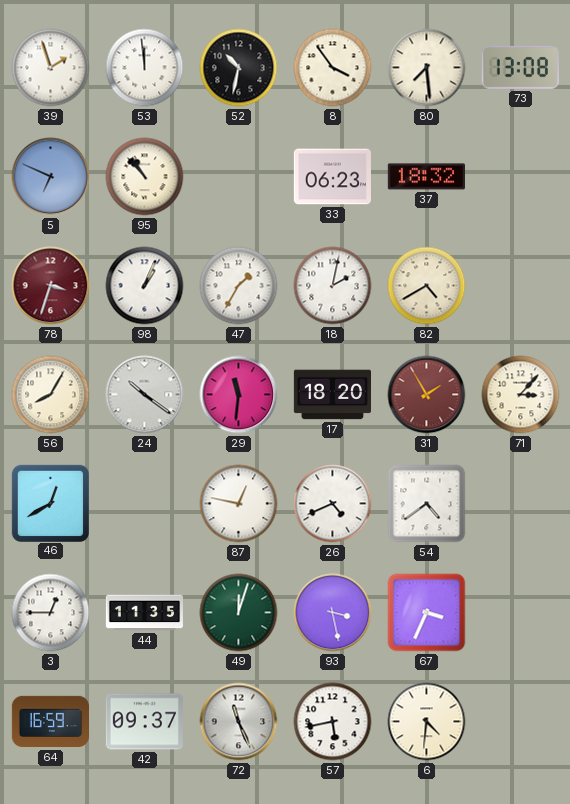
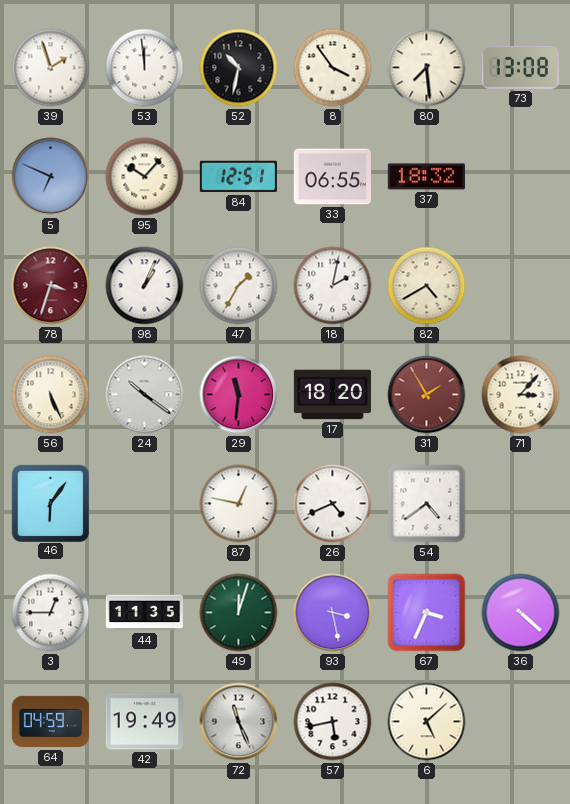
95: 10:53 -> 10:07 (145, 177)
84: none -> 12:51 (238, 177)
33: 06:23 -> 06:55 (332, 177)
56: 8:05 -> 5:26 (51, 395)
46: 12:40 -> 6:06 (50, 503)
36: none -> 4:22 (521, 613)
64: 16:59 -> 04:59 (50, 722)
42: 09:37 -> 19:49 (144, 722)
6: 4:31 -> 5:08 (427, 722)
